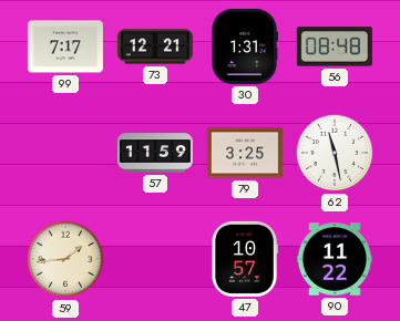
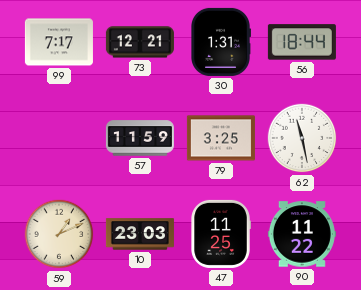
56: 08:48 -> 18:44 (302, 42)
59: 1:44 -> 1:11 (59, 234)
10: none -> 23:03 (140, 234)
47: 10:57 -> 11:25 (221, 234)
